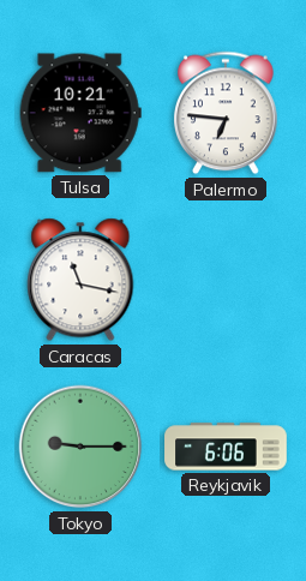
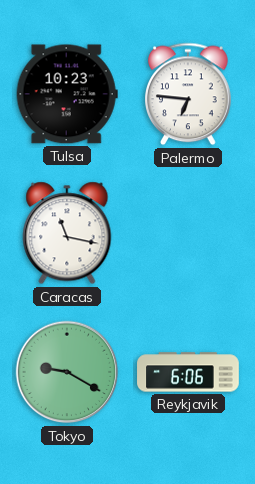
Tulsa: 10:21 -> 10:23 (67, 94)
Tokyo: 9:15 -> 9:20 (67, 372)
